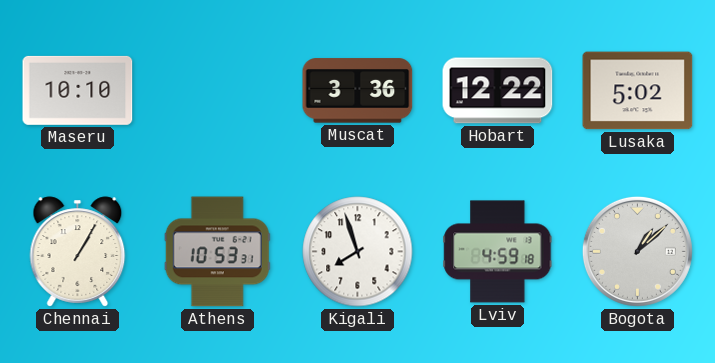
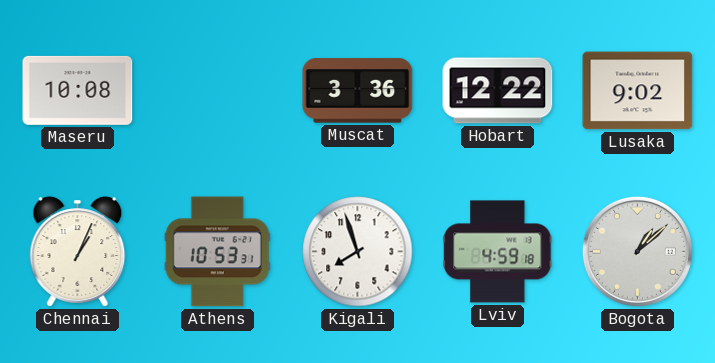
Maseru: 10:10 -> 10:08 (78, 90)
Lusaka: 5:02 -> 9:02 (638, 91)
Chennai: 1:05 -> 1:04 (78, 252)
